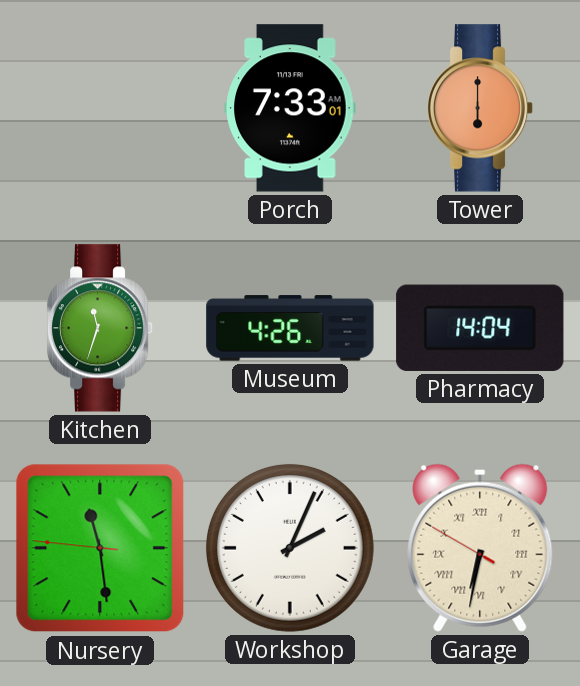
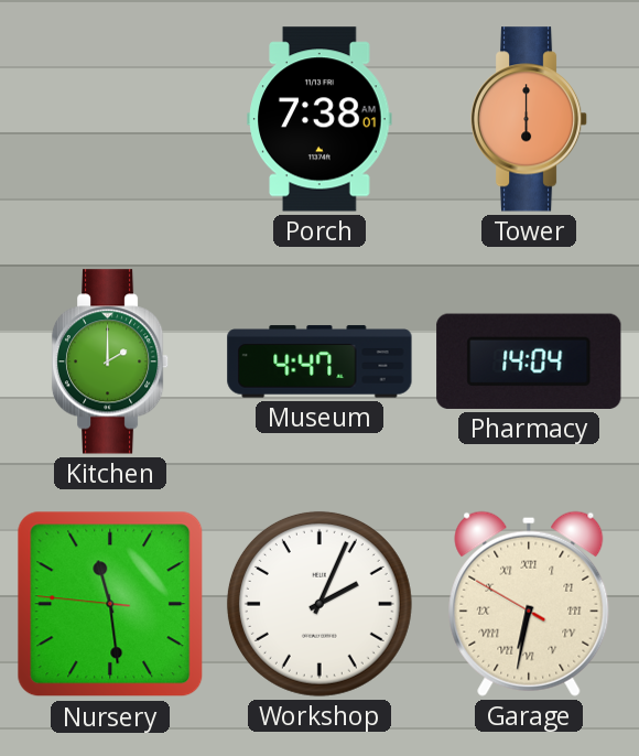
Porch: 7:33 -> 7:38 (319, 119)
Kitchen: 11:33 -> 2:00 (110, 361)
Museum: 4:26 -> 4:47 (319, 361)
